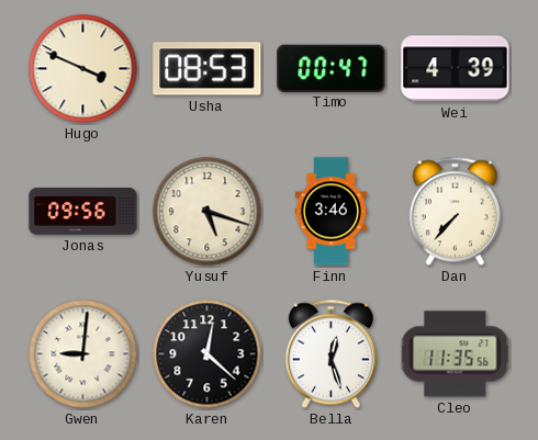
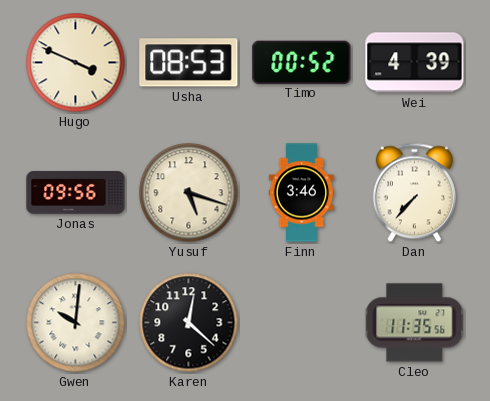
Timo: 00:47 -> 00:52 (302, 62)
Gwen: 9:01 -> 10:01 (76, 323)
Bella: 12:27 -> none (330, 354)
